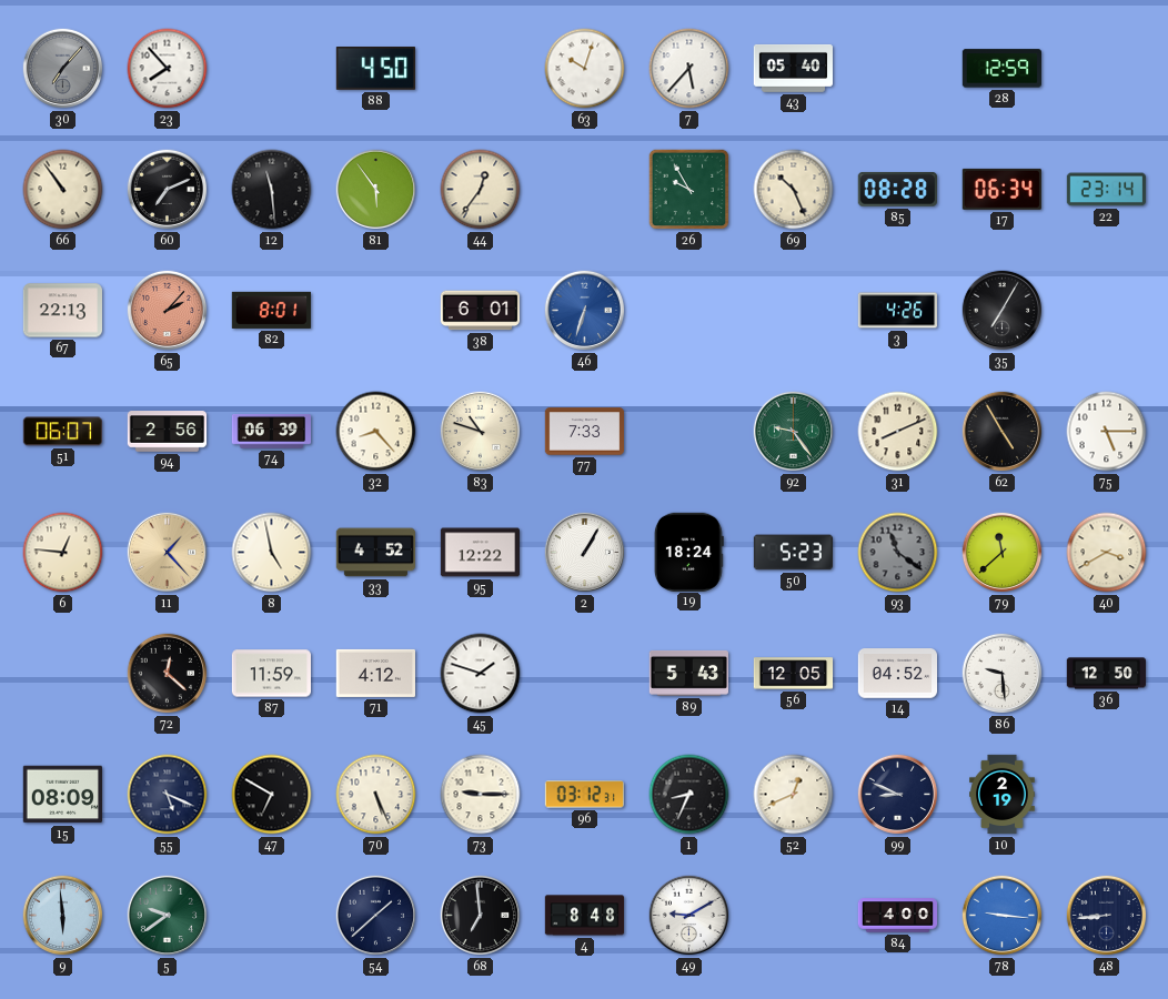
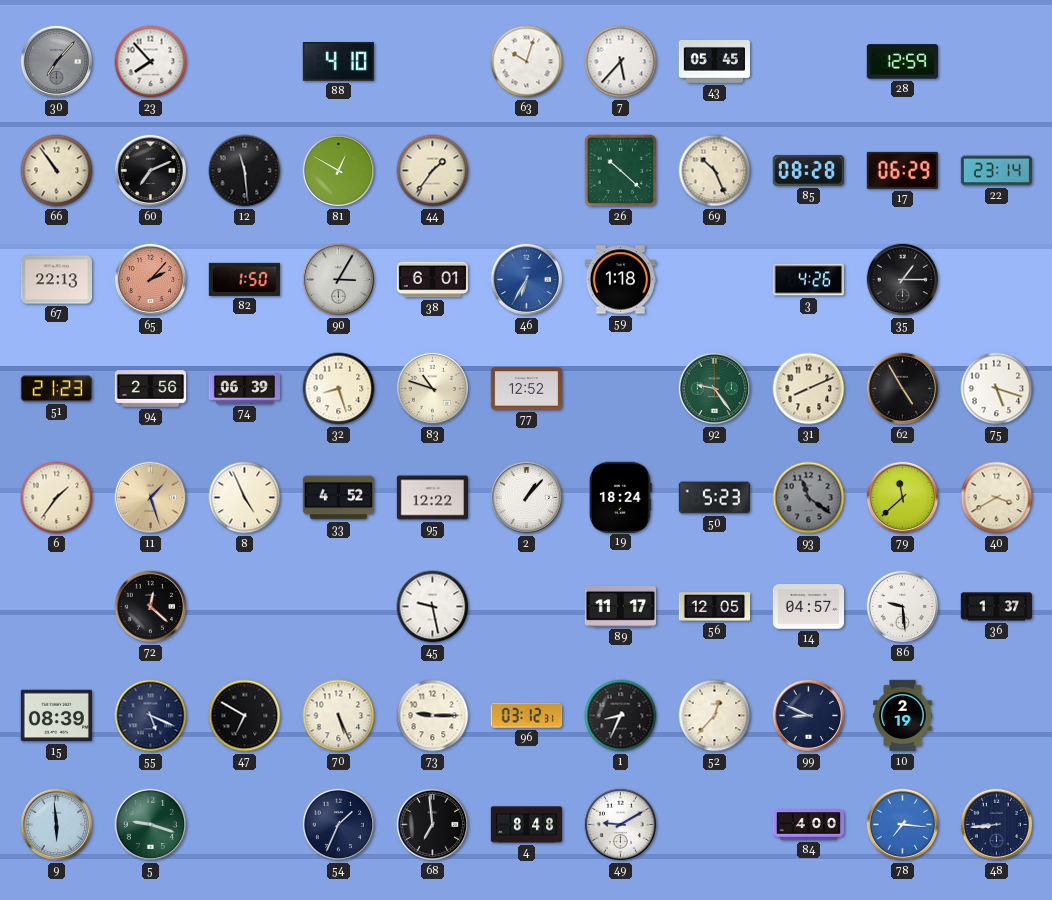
88: 4:50 -> 4:10 (338, 62)
43: 05:40 -> 05:45 (714, 61)
81: 5:54 -> 12:50 (339, 171)
44: 12:36 -> 1:36 (433, 171)
26: 9:55 -> 10:22 (621, 171)
17: 06:34 -> 06:29 (902, 170)
82: 8:01 -> 1:50 (244, 279)
90: none -> 3:05 (339, 280)
46: 6:33 -> 6:35 (527, 280)
59: none -> 1:18 (620, 280)
35: 7:05 -> 1:15 (903, 280)
51: 06:07 -> 21:23 (56, 389)
32: 8:23 -> 8:27 (339, 389)
77: 7:33 -> 12:52 (527, 389)
75: 5:15 -> 5:18 (997, 389)
6: 12:46 -> 1:36 (57, 498)
11: 1:23 -> 1:27 (151, 498)
8: 4:58 -> 4:56 (245, 498)
2: 1:05 -> 1:07 (527, 498)
87: 11:59 -> none (271, 674)
71: 4:12 -> none (375, 673)
45: 1:48 -> 9:28 (433, 607)
89: 5:43 -> 11:17 (620, 606)
14: 04:52 -> 04:57 (808, 607)
36: 12:50 -> 1:37 (996, 607)
15: 08:09 -> 08:39 (56, 716)
52: 12:41 -> 12:37 (715, 716)
5: 9:39 -> 9:18 (151, 825)
54: 1:38 -> 1:34 (339, 825)
78: 9:16 -> 7:16 (903, 825)
